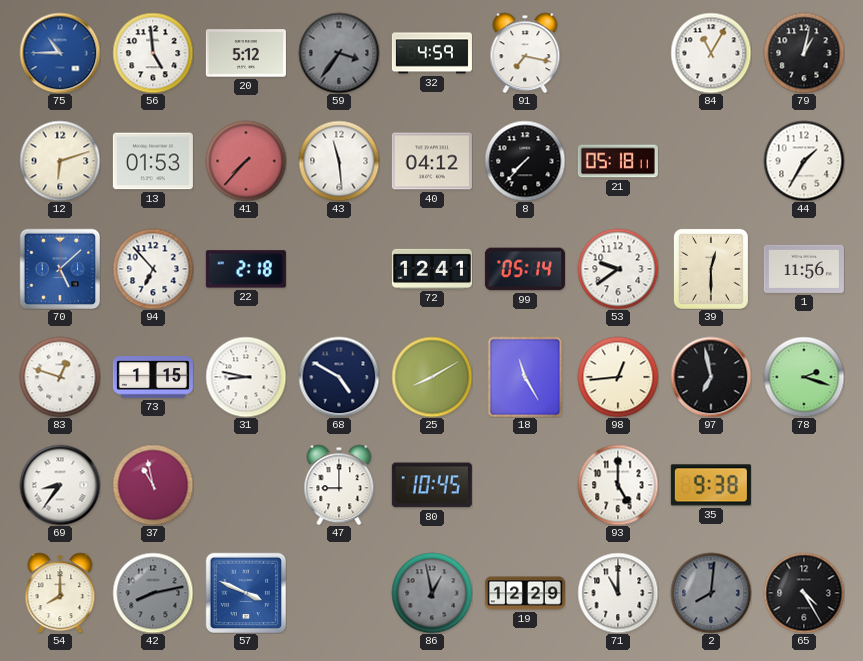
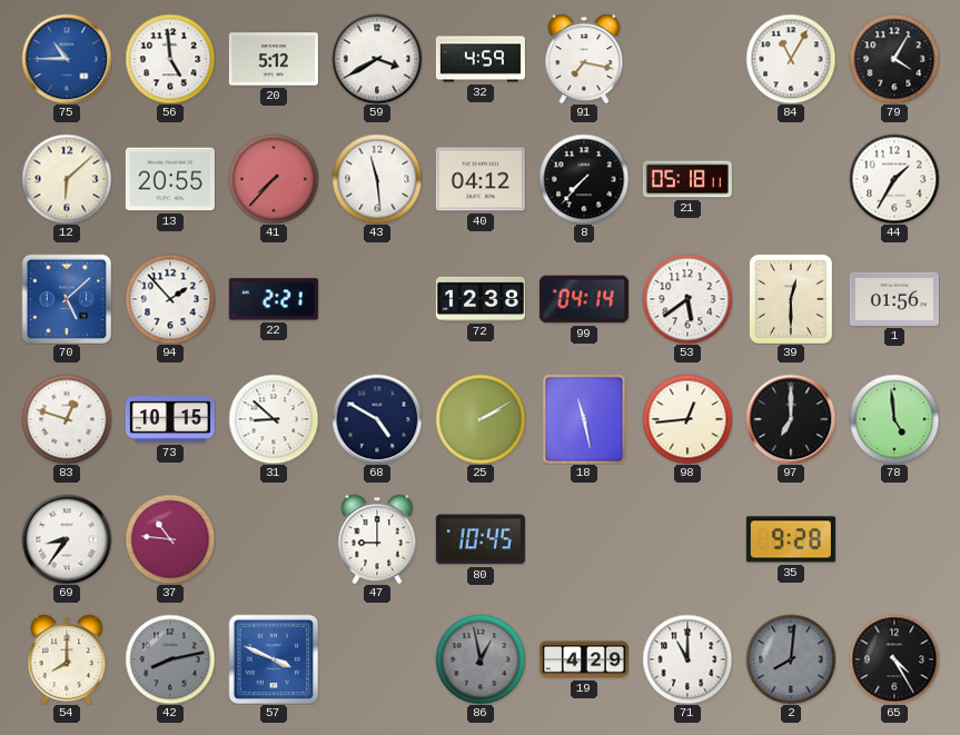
59: 3:36 -> 3:40 (377, 59)
59 dial: grey -> white (377, 59)
79: 1:02 -> 4:05 (894, 59)
12: 6:12 -> 6:08 (67, 179)
13: 01:53 -> 20:55 (170, 179)
94: 6:53 -> 1:53 (170, 299)
22: 2:18 -> 2:21 (274, 299)
72: 12:41 -> 12:38 (481, 299)
99: 05:14 -> 04:14 (584, 299)
53: 9:39 -> 5:39 (687, 299)
1: 11:56 -> 01:56 (894, 299)
73: 1:15 -> 10:15 (170, 419)
31: 8:47 -> 8:52 (274, 419)
25: 8:10 -> 2:10 (481, 419)
18: 11:25 -> 11:28 (584, 419)
97: 6:58 -> 7:00 (791, 419)
78: 2:18 -> 4:59 (894, 419)
37: 10:58 -> 10:46 (170, 539)
93: 5:00 -> none (618, 485)
35: 9:38 -> 9:28 (791, 539)
19: 12:29 -> 4:29 (584, 659)
